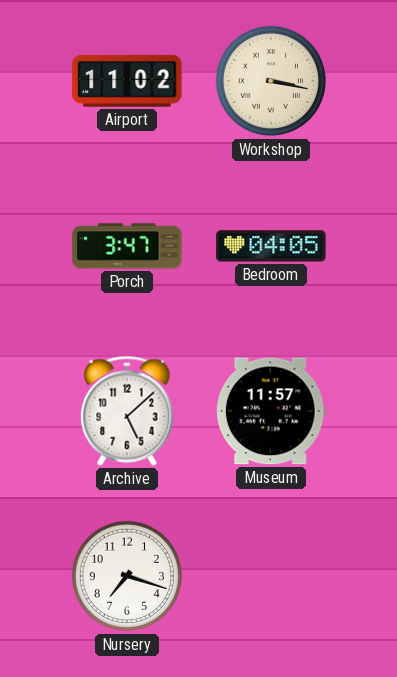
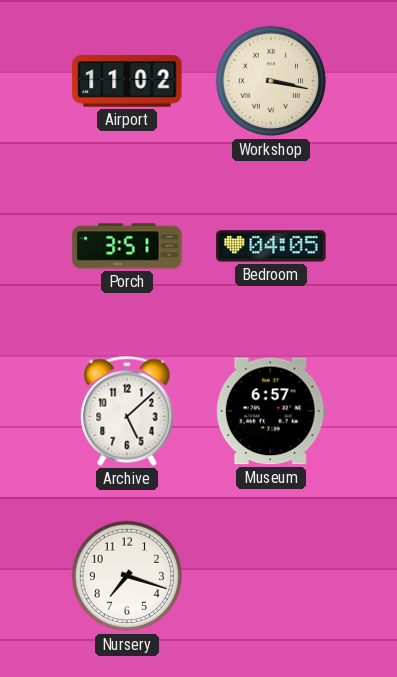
Porch: 3:47 -> 3:51 (127, 246)
Museum: 11:57 -> 6:57 (271, 411)
